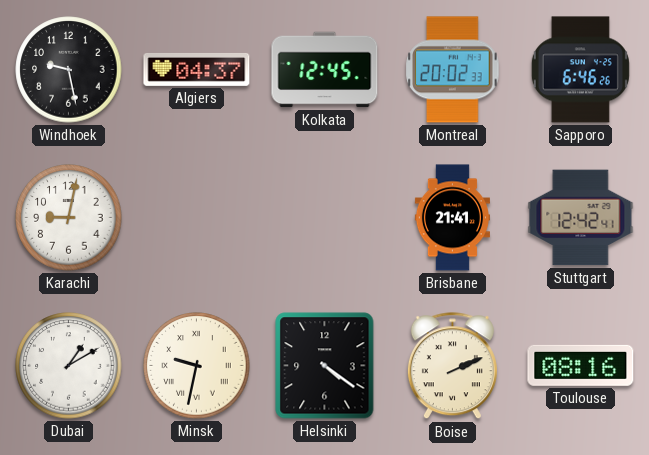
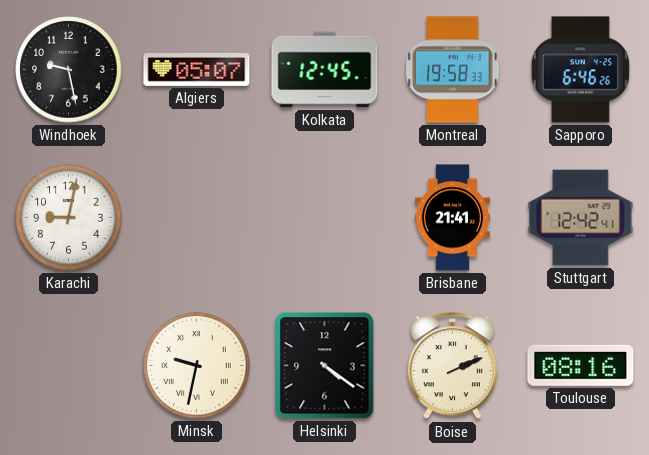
Algiers: 04:37 -> 05:07 (197, 69)
Montreal: 20:02 -> 19:58 (453, 70)
Dubai: 1:10 -> none (69, 366)
